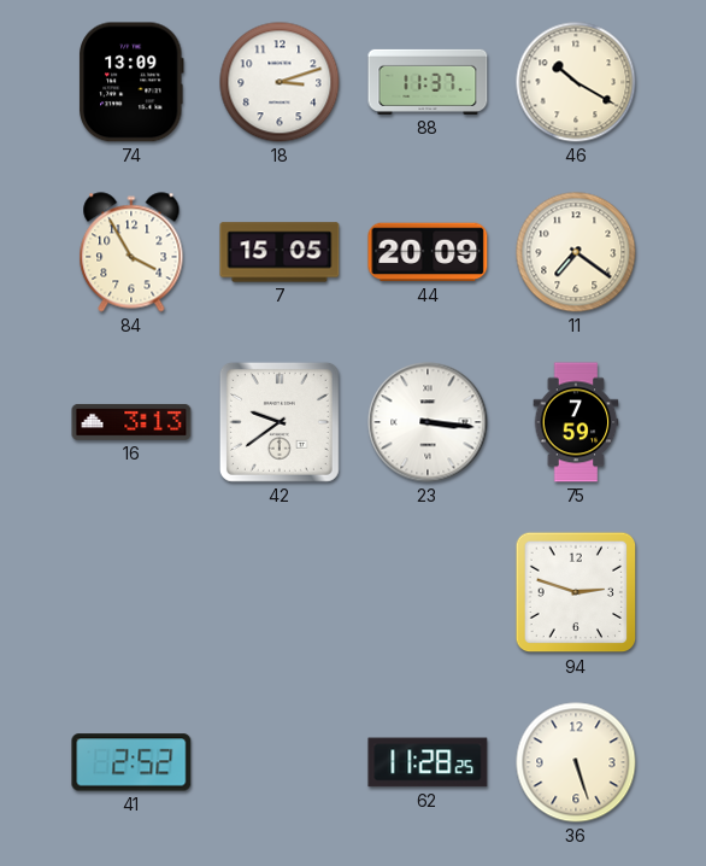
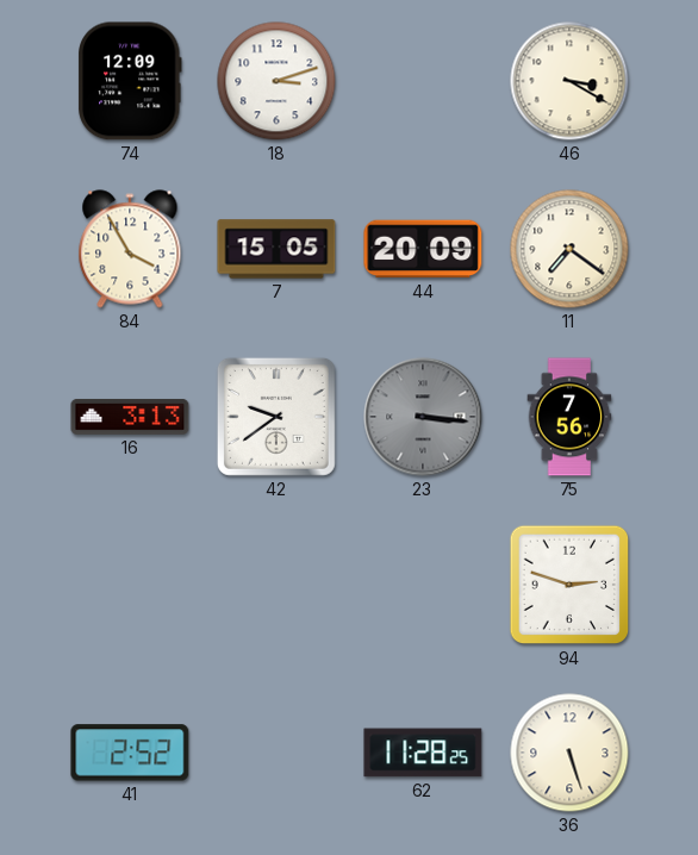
74: 13:09 -> 12:09 (130, 81)
88: 11:37 -> none (428, 82)
46: 10:20 -> 3:20 (569, 81)
23 dial: white -> grey (423, 417)
75: 7:59 -> 7:56 (569, 417)
